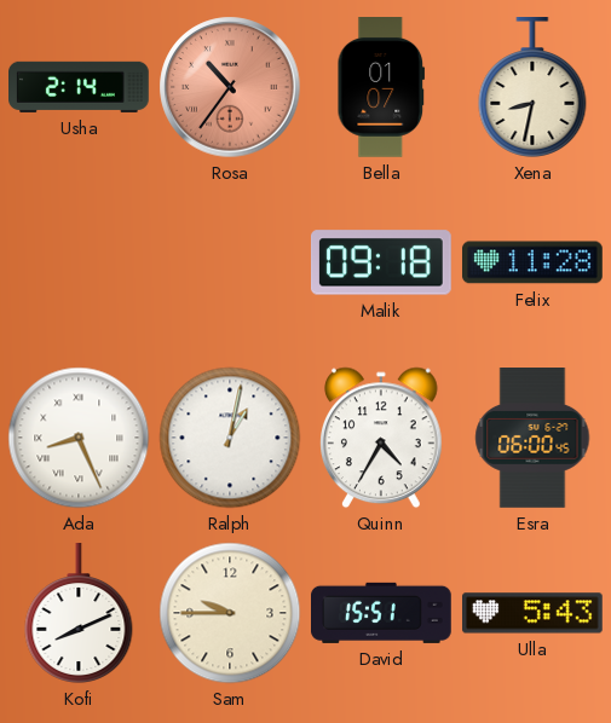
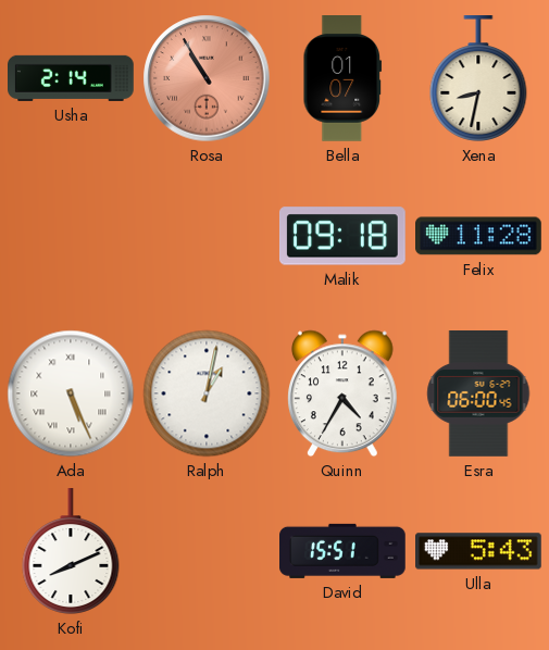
Rosa: 10:36 -> 10:55 (207, 78)
Ada: 8:26 -> 5:26 (71, 393)
Sam: 9:45 -> none (230, 613)
